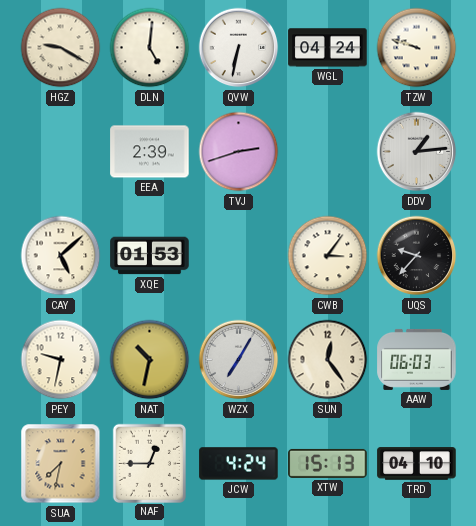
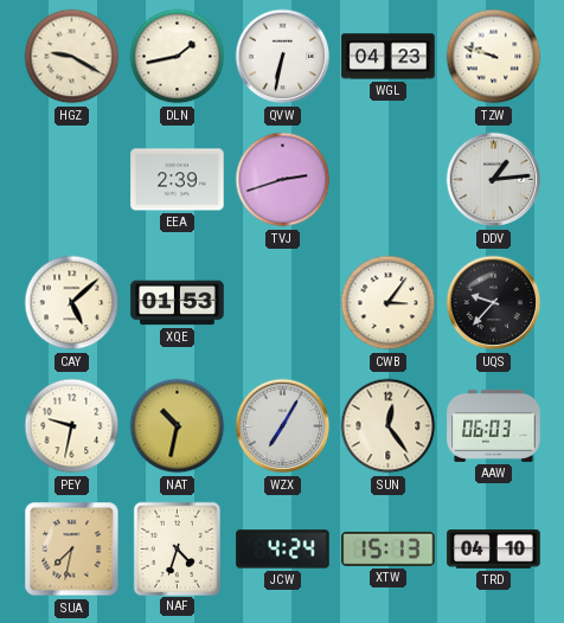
DLN: 5:01 -> 1:43 (178, 57)
WGL: 04:24 -> 04:23 (389, 57)
NAF: 12:45 -> 4:33 (177, 548)
